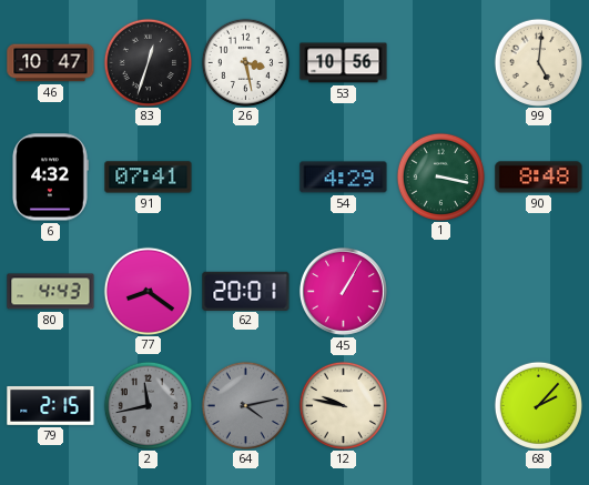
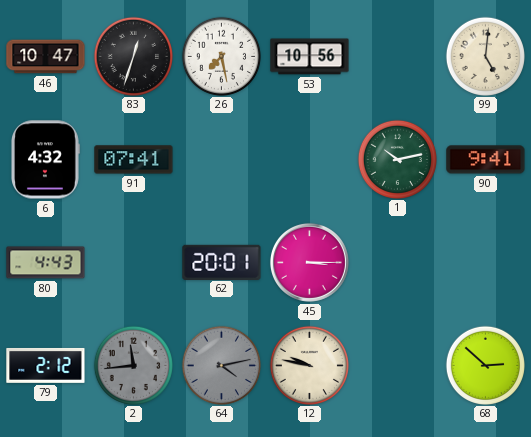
26: 3:28 -> 7:28 (221, 56)
54: 4:29 -> none (344, 178)
1: 3:17 -> 10:13 (397, 159)
90: 8:48 -> 9:41 (486, 160)
77: 8:21 -> none (148, 291)
45: 1:05 -> 3:15 (309, 262)
79: 2:15 -> 2:12 (46, 365)
2: 11:43 -> 11:44 (133, 365)
68: 2:07 -> 2:52 (485, 365)
